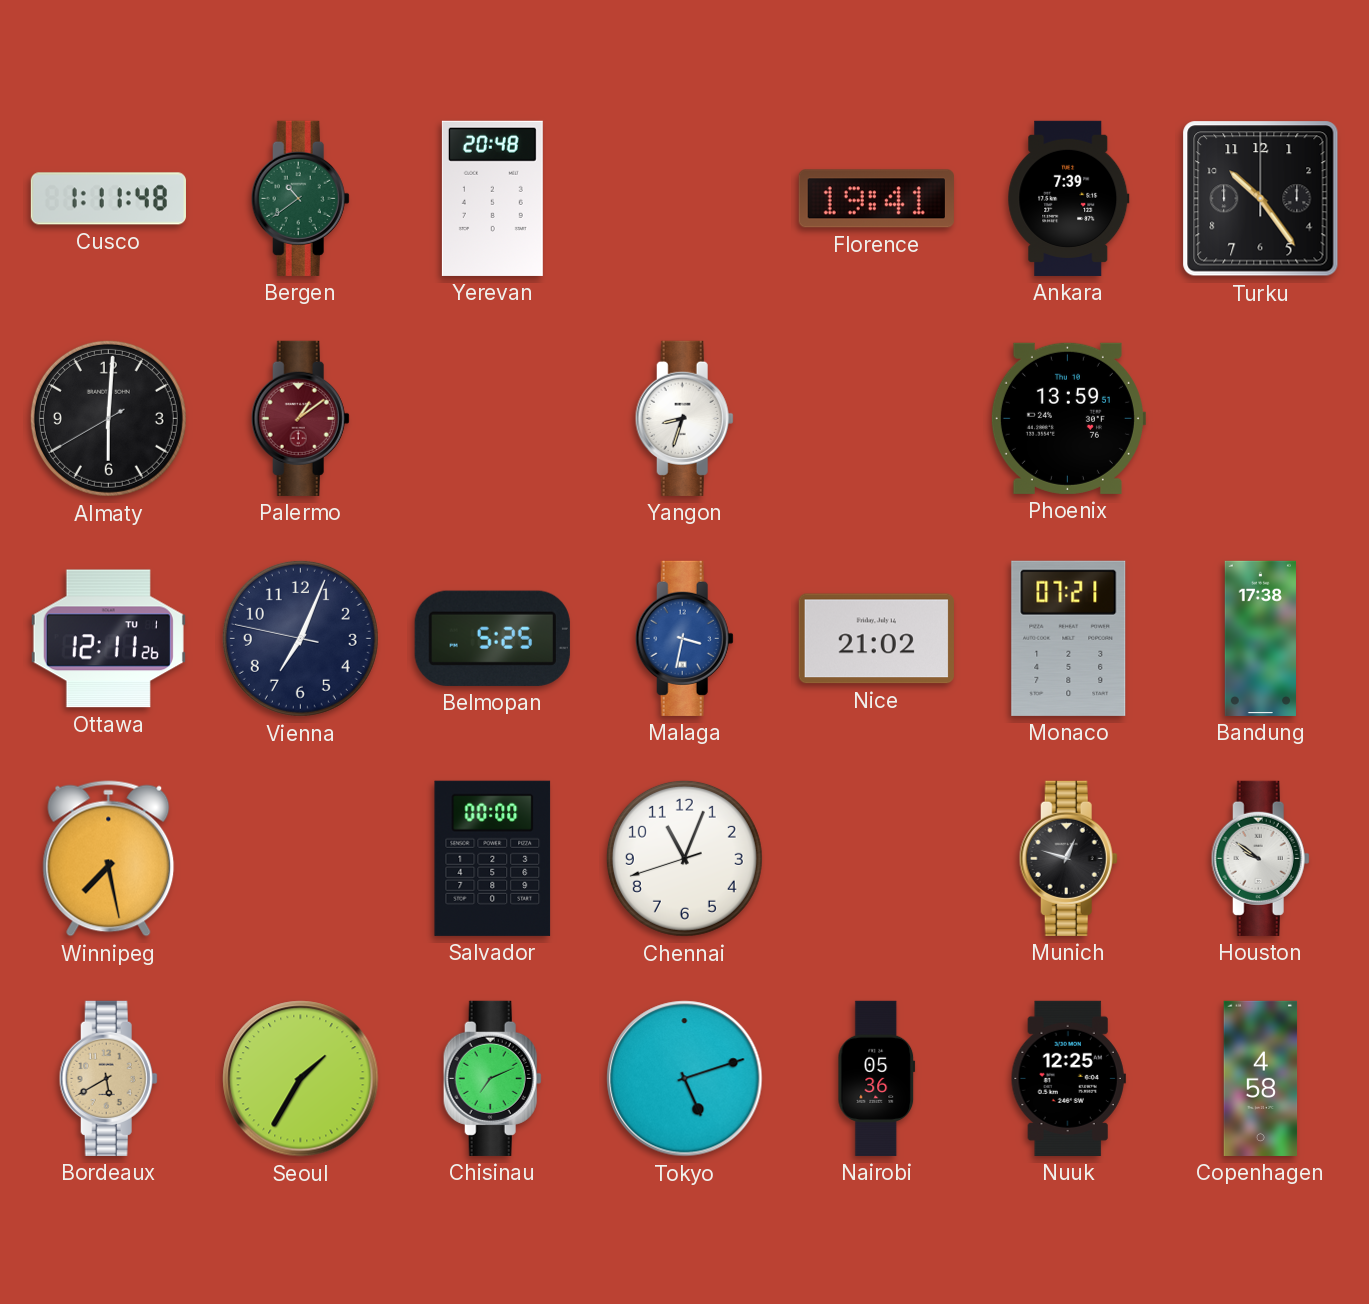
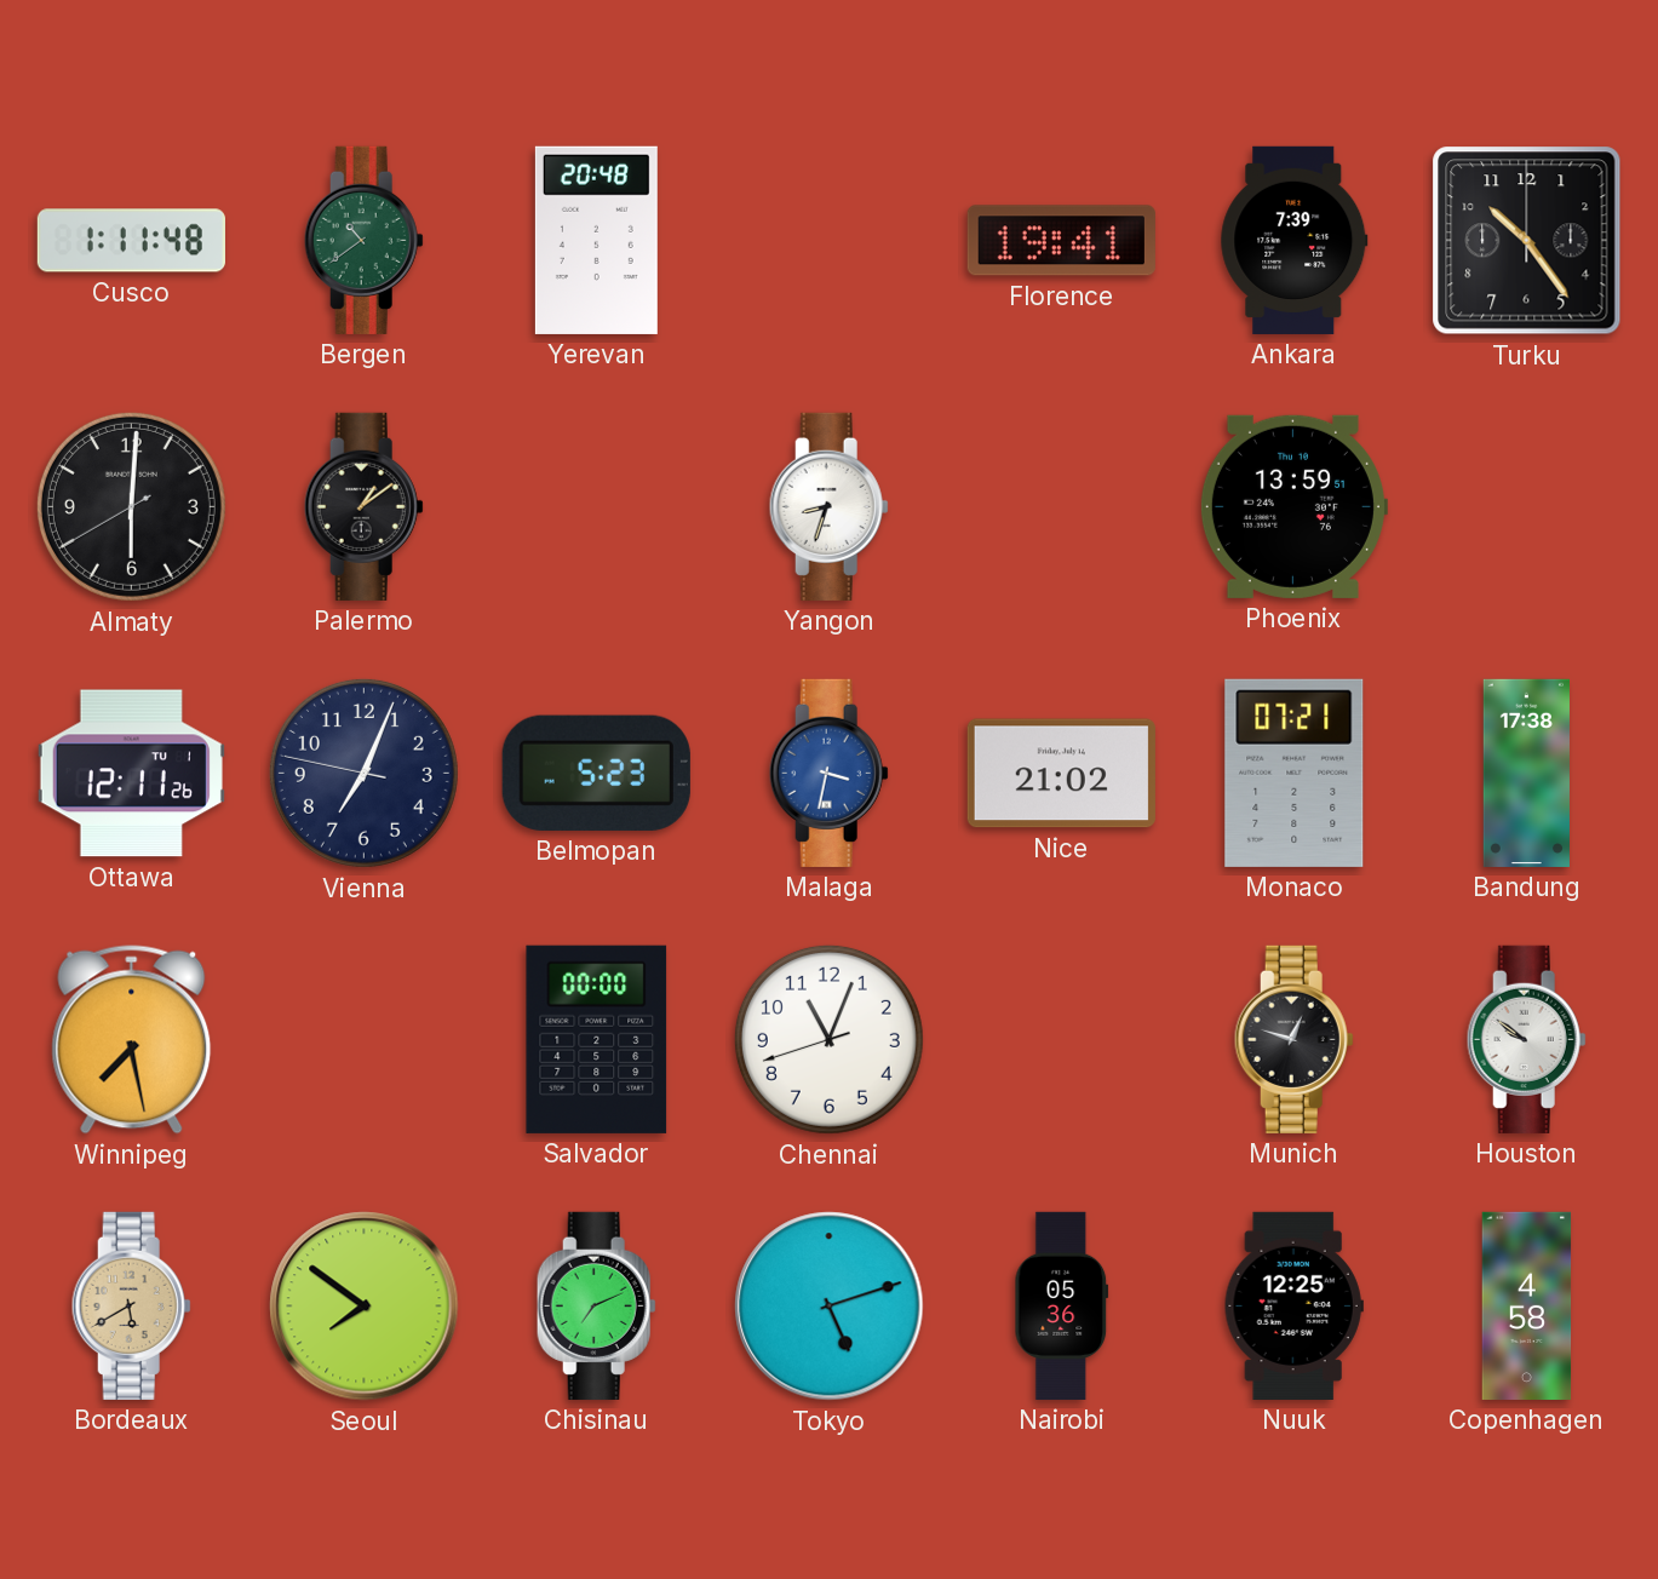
Palermo dial: burgundy -> black (363, 506)
Belmopan: 5:25 -> 5:23 (596, 773)
Seoul: 1:35 -> 7:51 (365, 1307)
